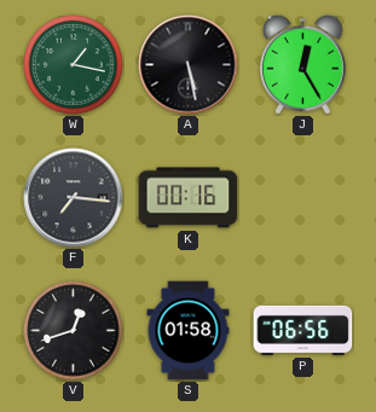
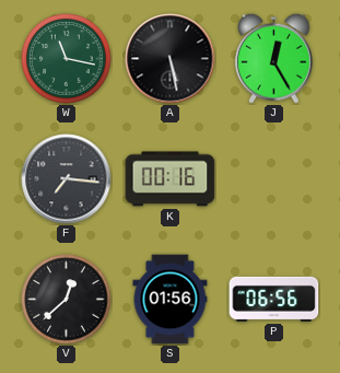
W: 1:17 -> 11:17 (67, 59)
V: 12:42 -> 12:38 (67, 300)
S: 01:58 -> 01:56 (171, 300)
